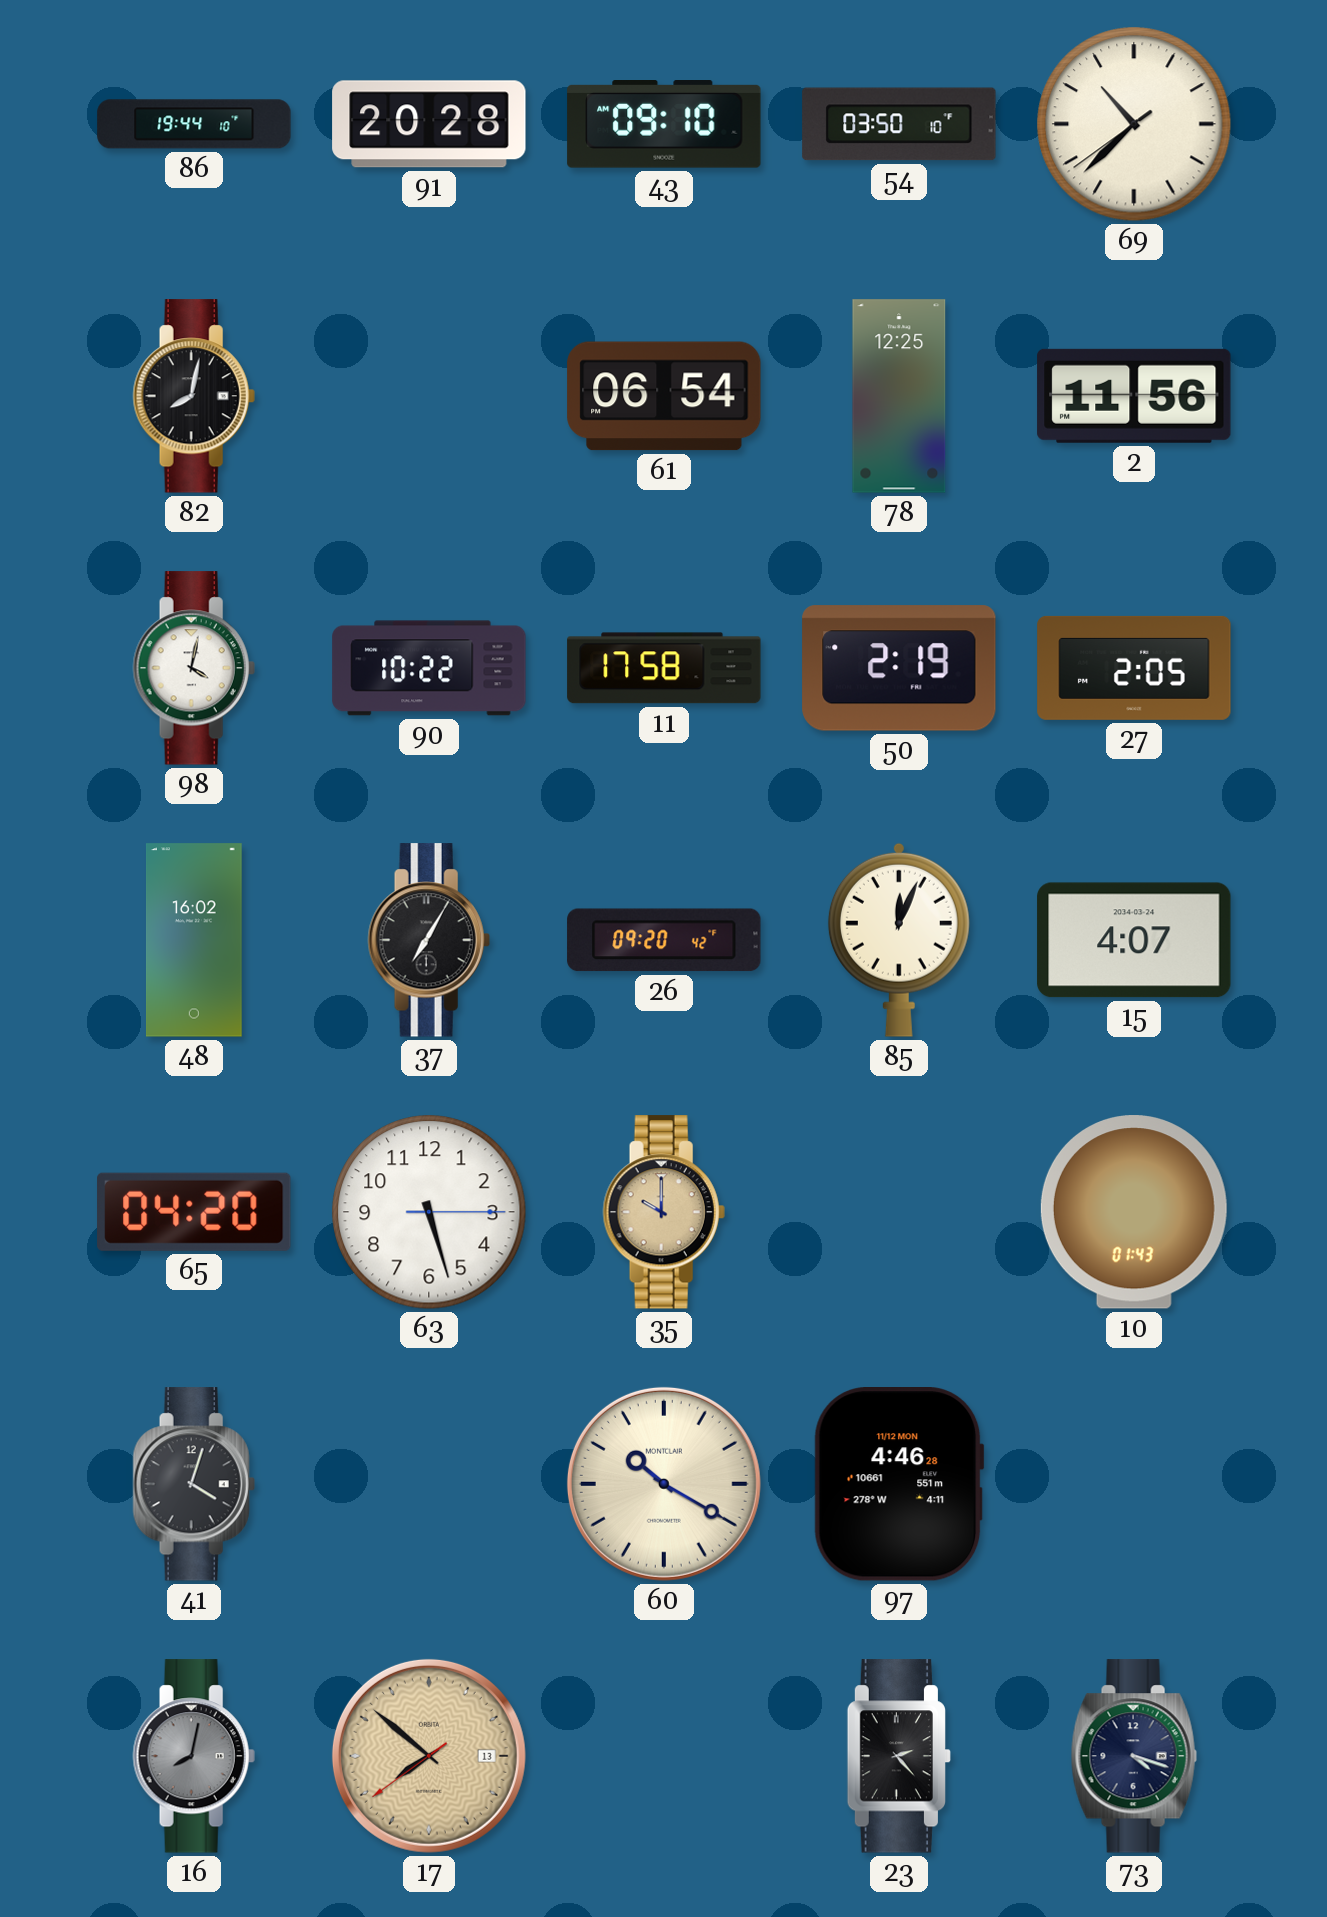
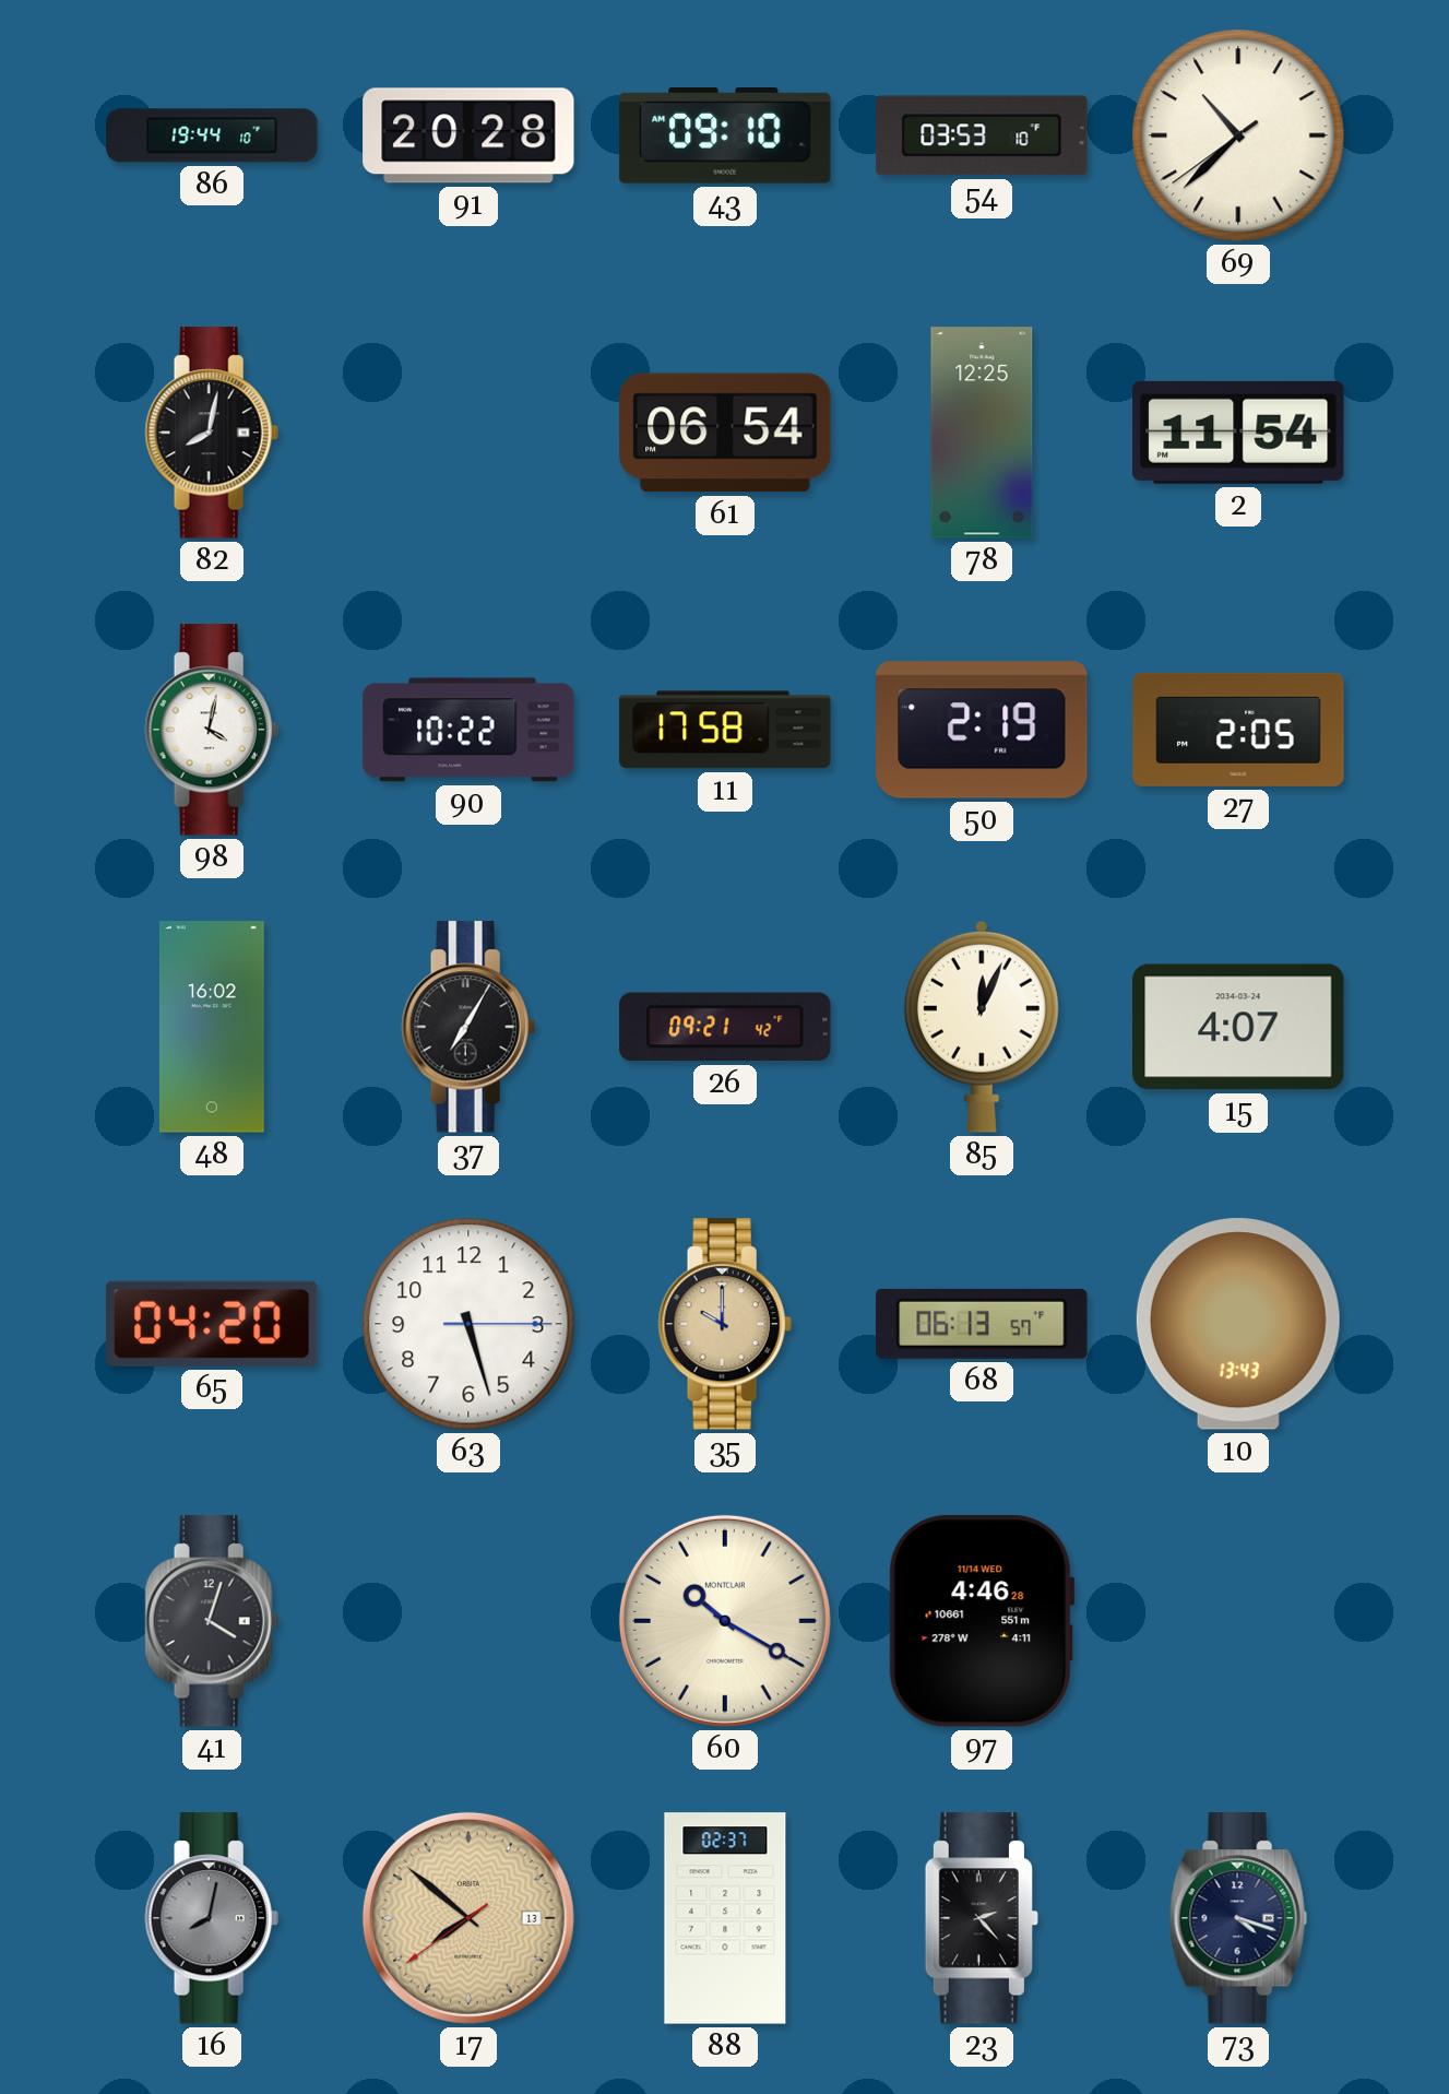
54: 03:50 -> 03:53 (982, 135)
2: 11:56 -> 11:54 (1238, 433)
26: 09:20 -> 09:21 (725, 1027)
68: none -> 06:13 (982, 1324)
10: 01:43 -> 13:43 (1238, 1324)
97 date: 11/12 MON -> 11/14 WED (982, 1622)
88: none -> 02:37 (725, 1918)
